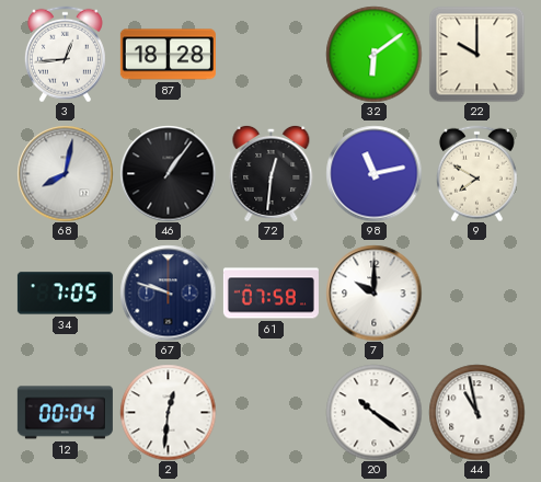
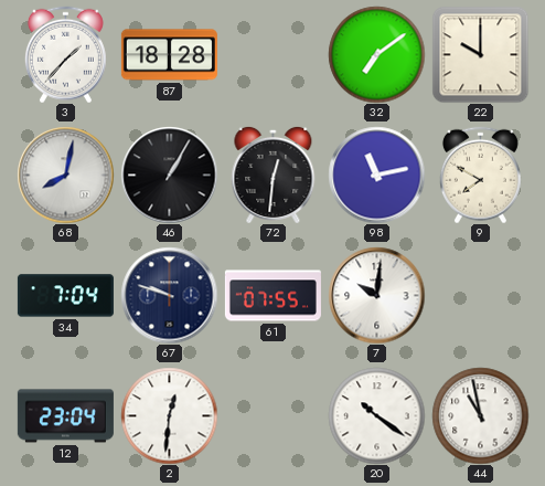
3: 12:44 -> 1:37 (65, 54)
32: 6:09 -> 7:09 (376, 54)
46: 1:06 -> 1:05 (169, 175)
34: 7:05 -> 7:04 (65, 296)
61: 07:58 -> 07:55 (272, 296)
7: 10:00 -> 10:01 (376, 295)
12: 00:04 -> 23:04 (65, 416)
